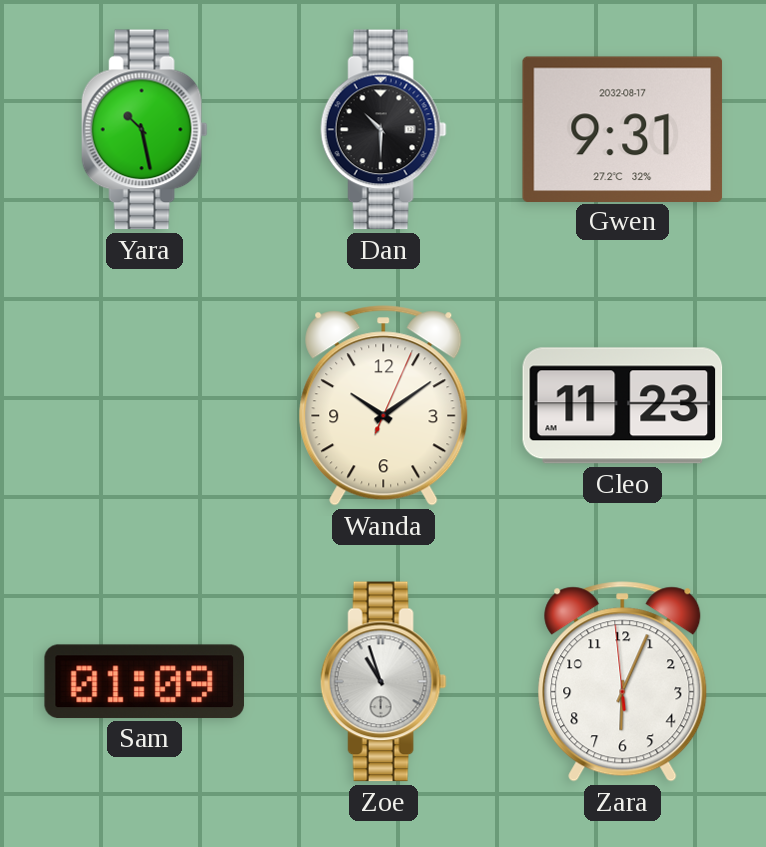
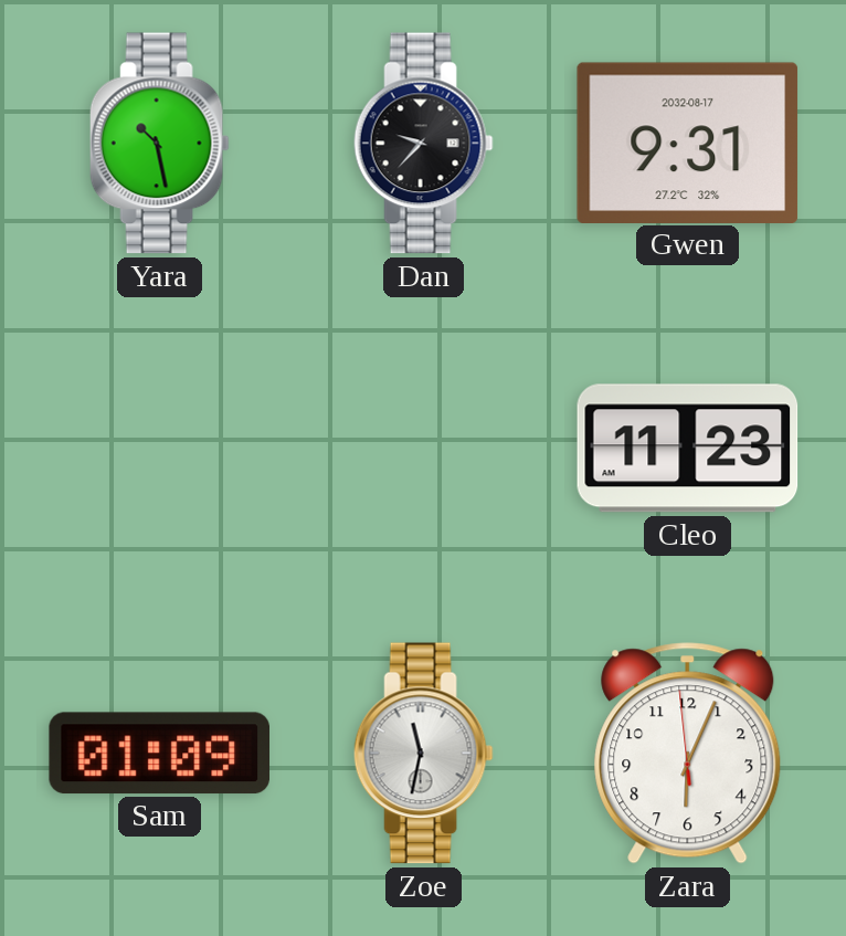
Dan: 10:30 -> 9:37 (423, 144)
Wanda: 10:09 -> none (384, 406)
Zoe: 10:57 -> 11:32 (423, 754)
